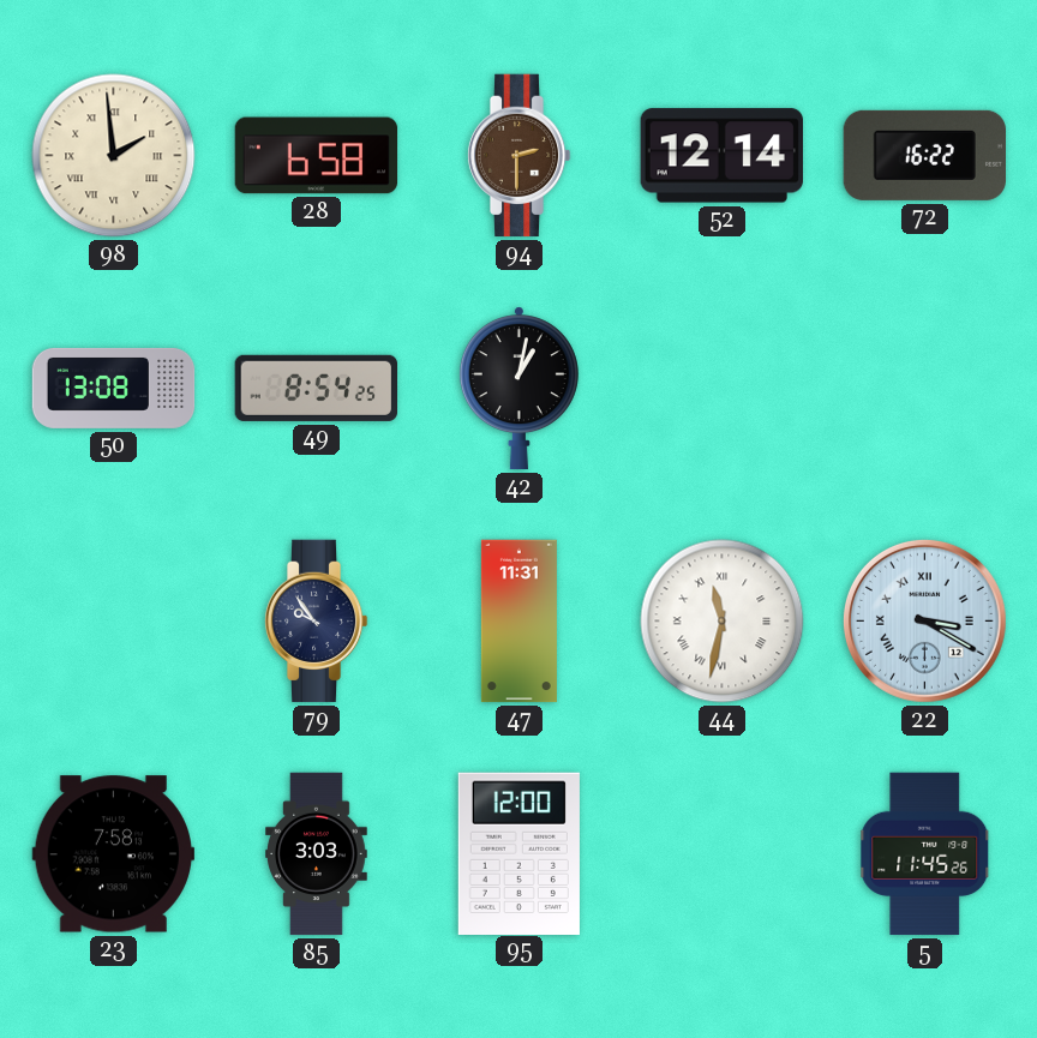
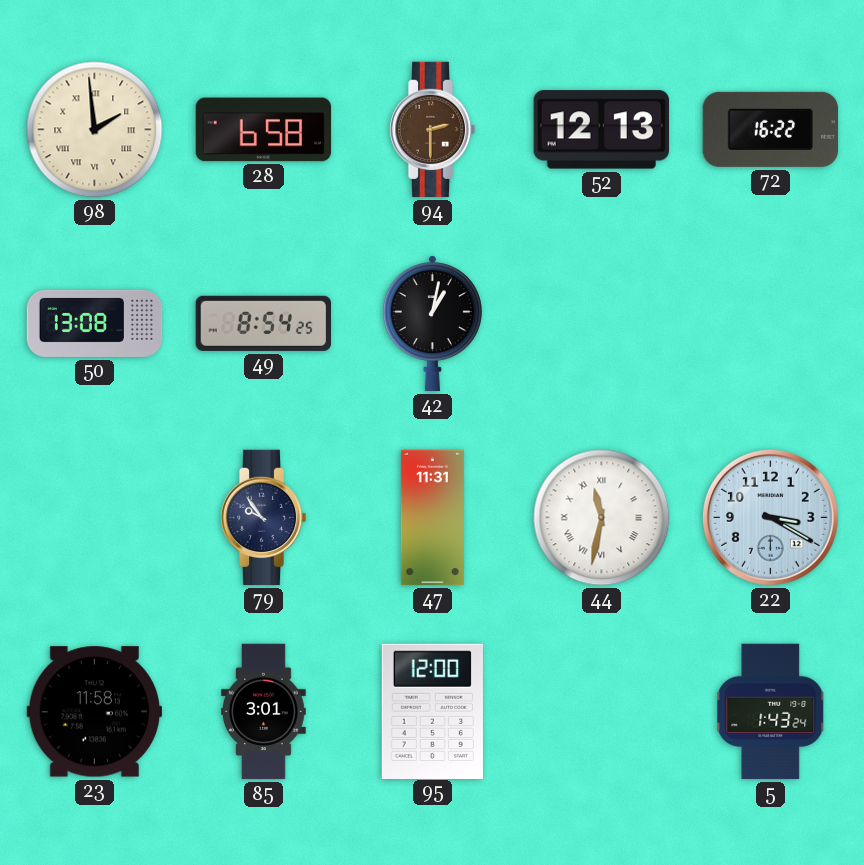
52: 12:14 -> 12:13 (601, 130)
22 numerals: Roman -> Arabic (770, 517)
23: 7:58 -> 11:58 (94, 712)
85: 3:03 -> 3:01 (264, 712)
5: 11:45 -> 1:43 (771, 712)
